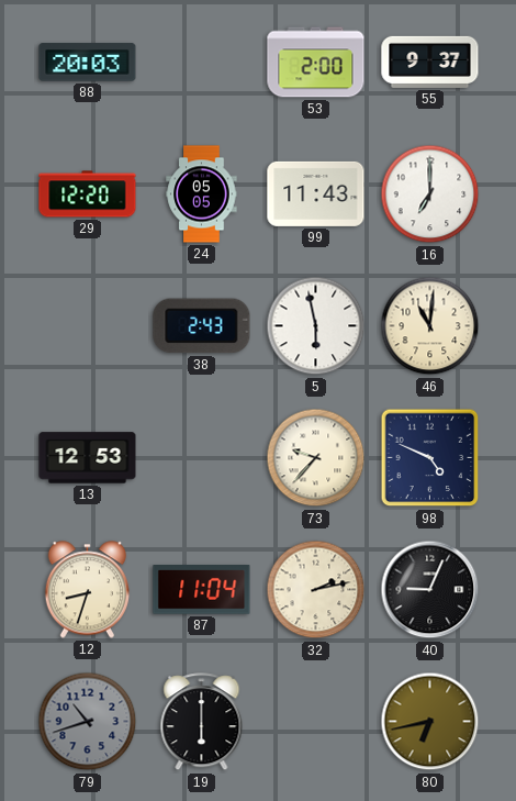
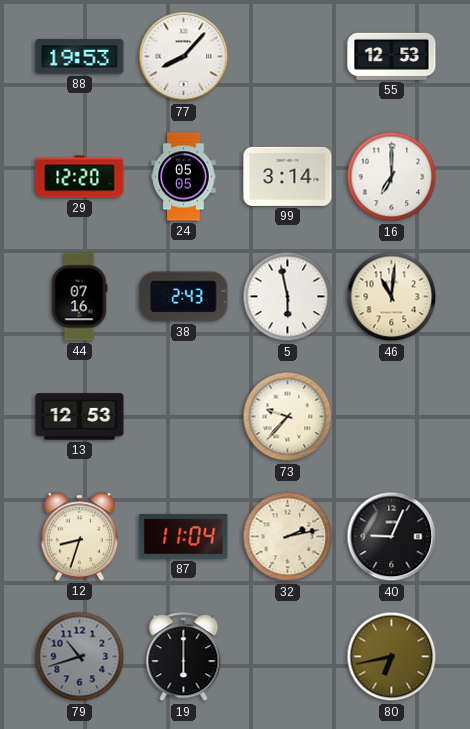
88: 20:03 -> 19:53 (80, 57)
77: none -> 8:07 (184, 57)
53: 2:00 -> none (316, 63)
55: 9:37 -> 12:53 (392, 56)
99: 11:43 -> 3:14 (288, 176)
44: none -> 07:16 (79, 297)
98: 4:49 -> none (430, 458)
